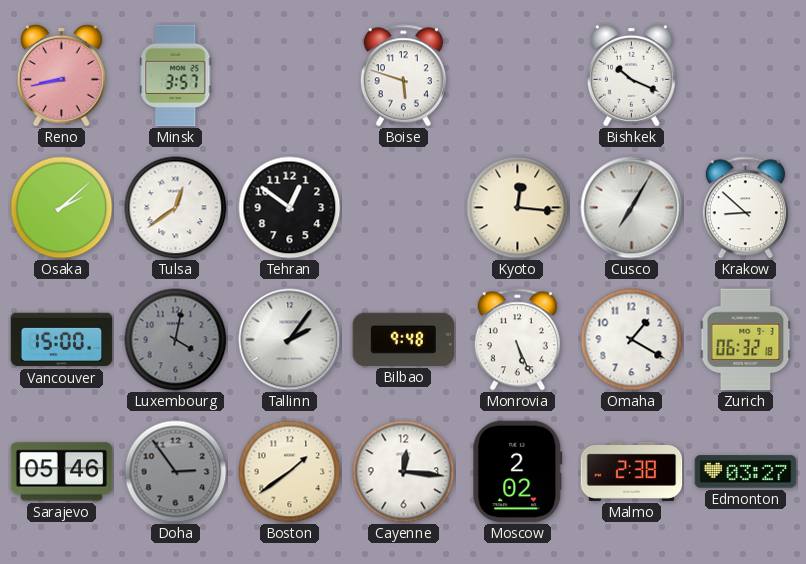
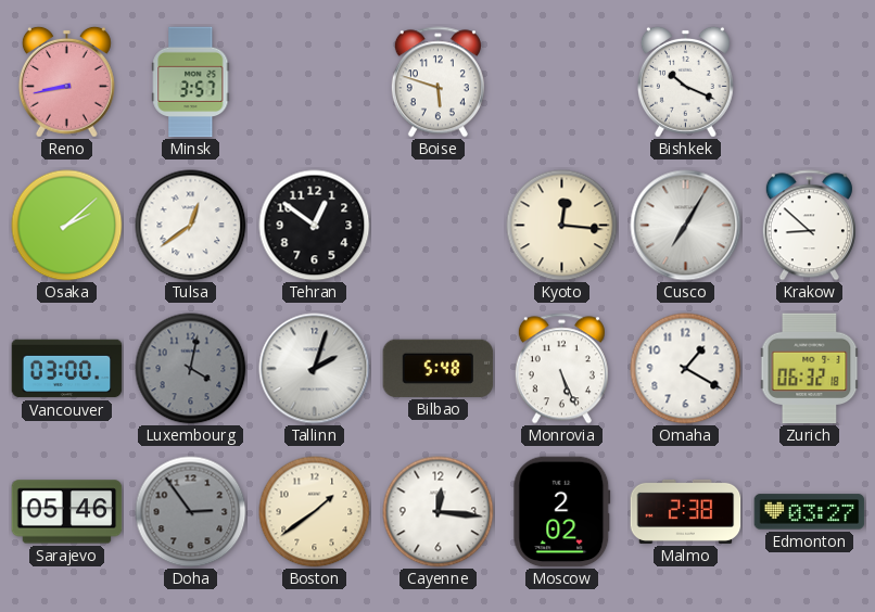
Vancouver: 15:00 -> 03:00 (67, 369)
Tallinn: 2:06 -> 2:03 (315, 369)
Bilbao: 9:48 -> 5:48 (439, 368)
